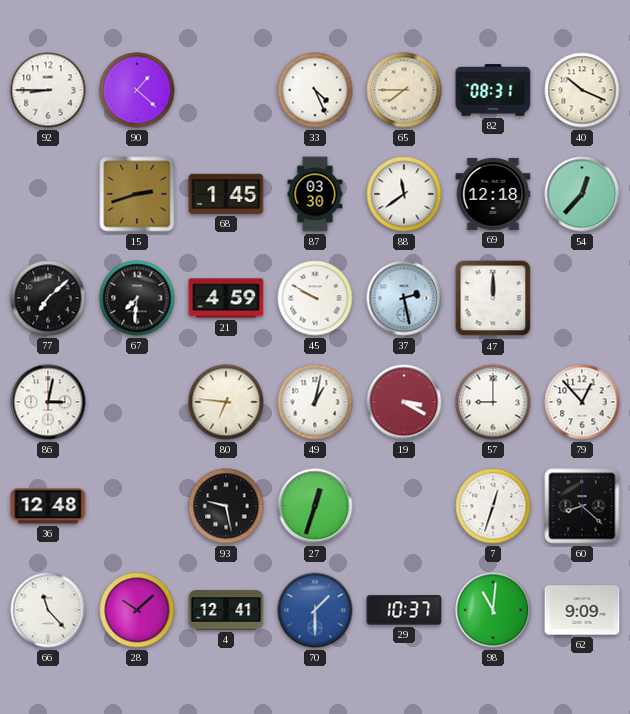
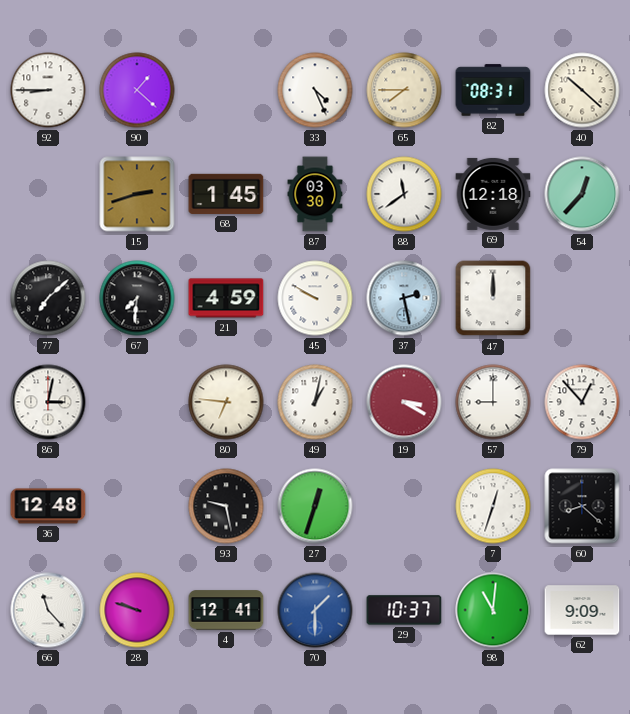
40: 10:19 -> 10:22 (582, 90)
28: 10:08 -> 9:48 (137, 610)
